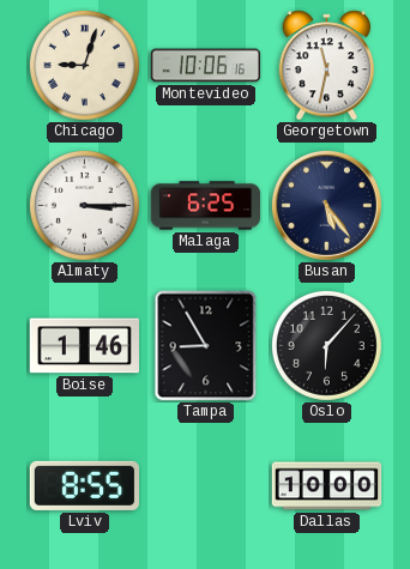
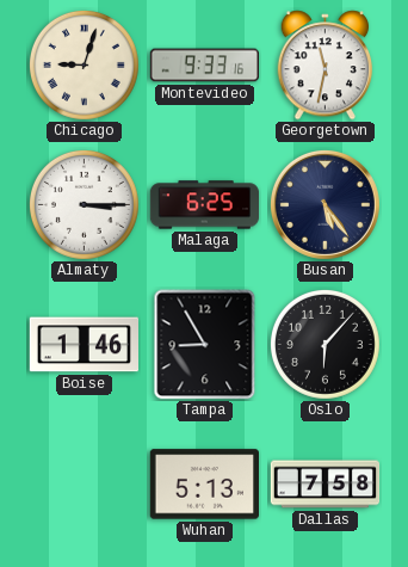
Montevideo: 10:06 -> 9:33 (205, 66)
Lviv: 8:55 -> none (84, 485)
Wuhan: none -> 5:13 (204, 485)
Dallas: 10:00 -> 7:58 (326, 485)
